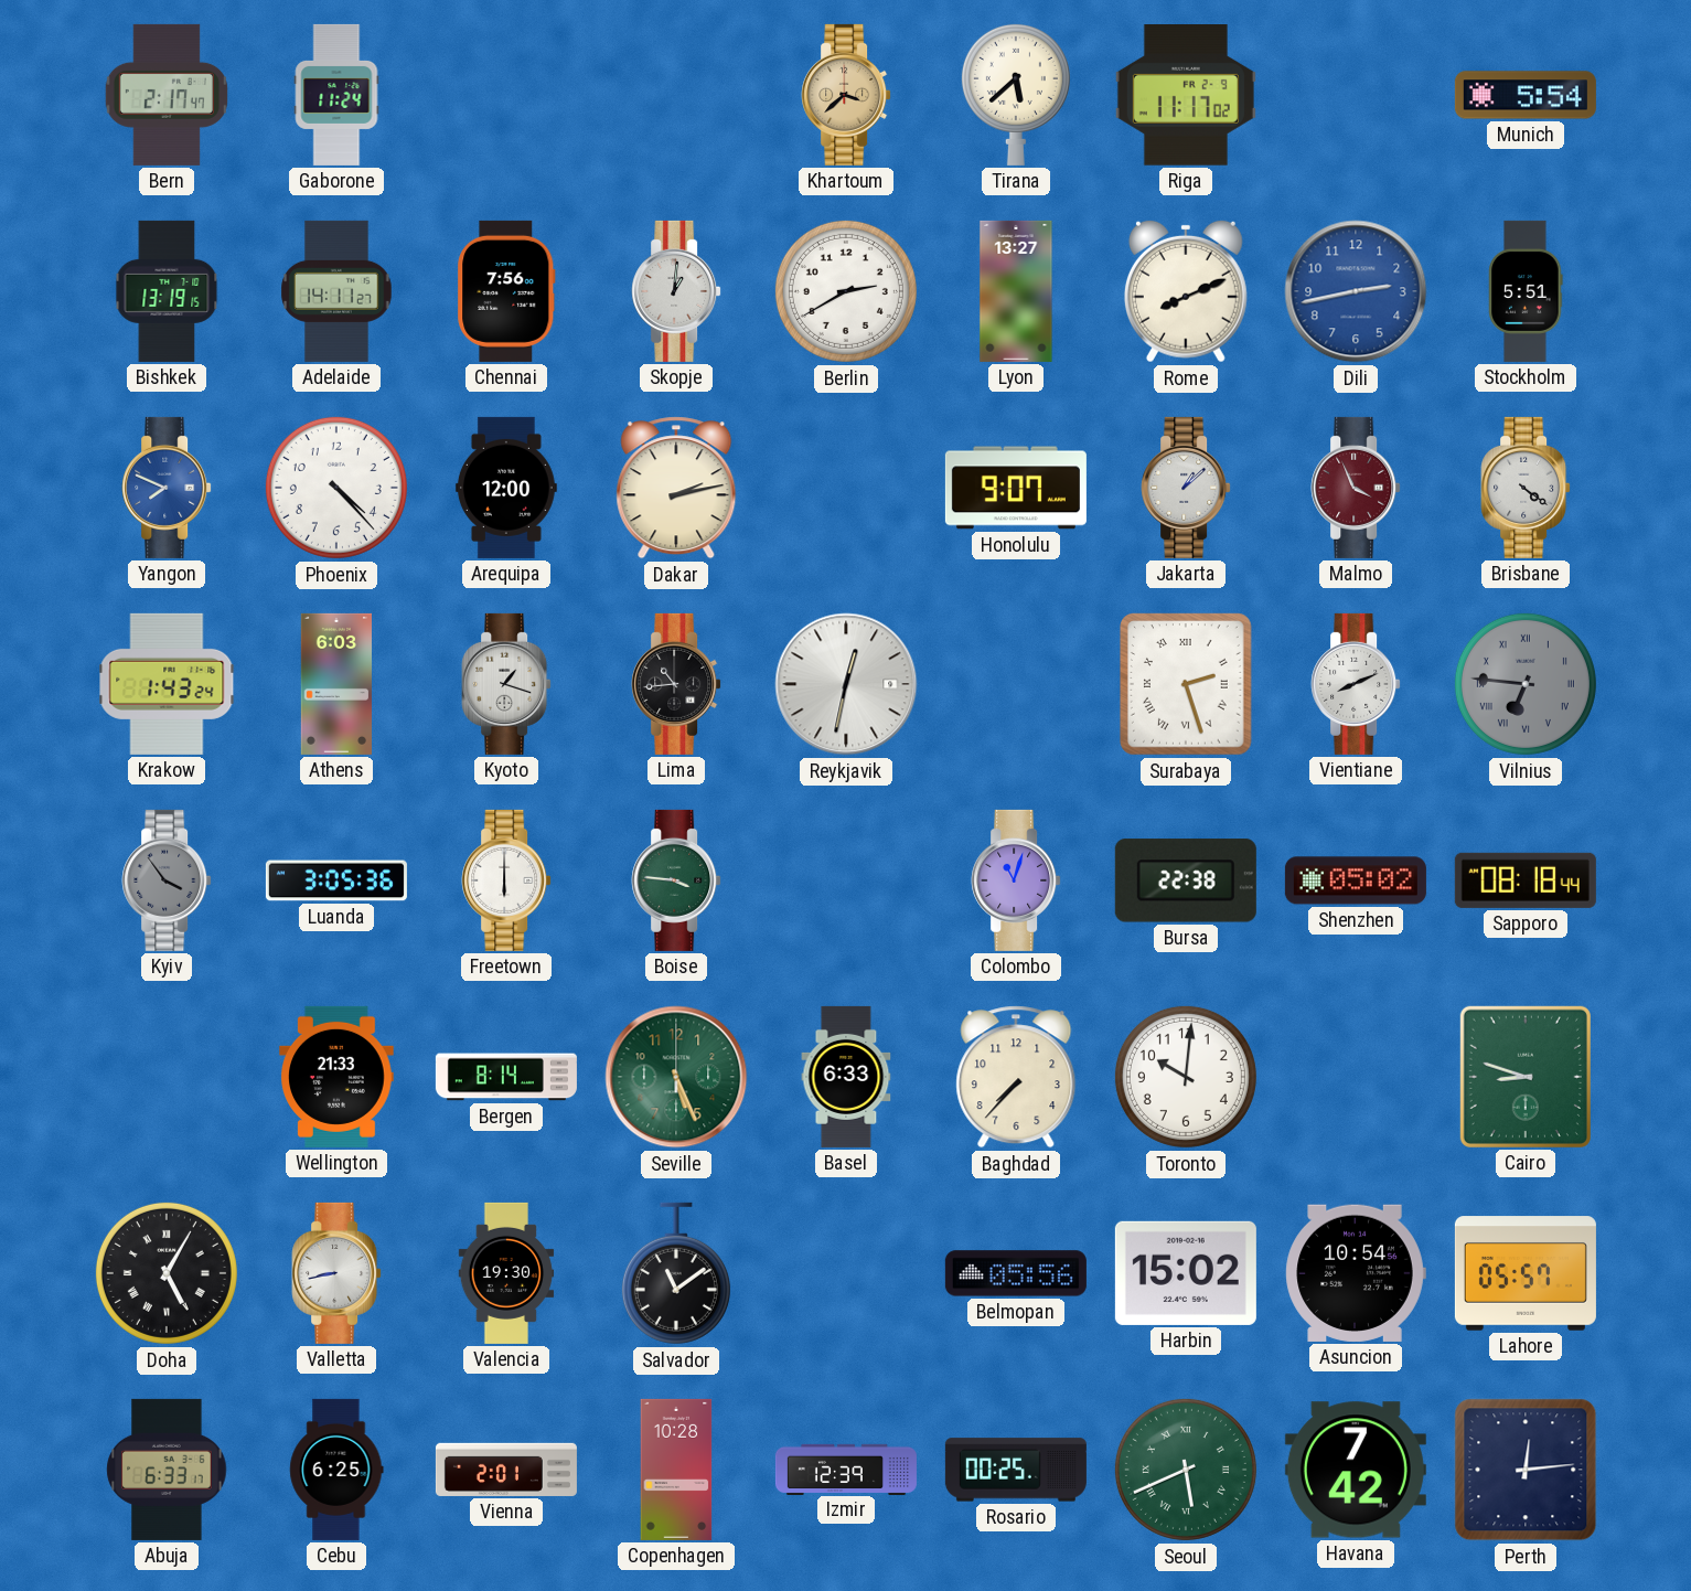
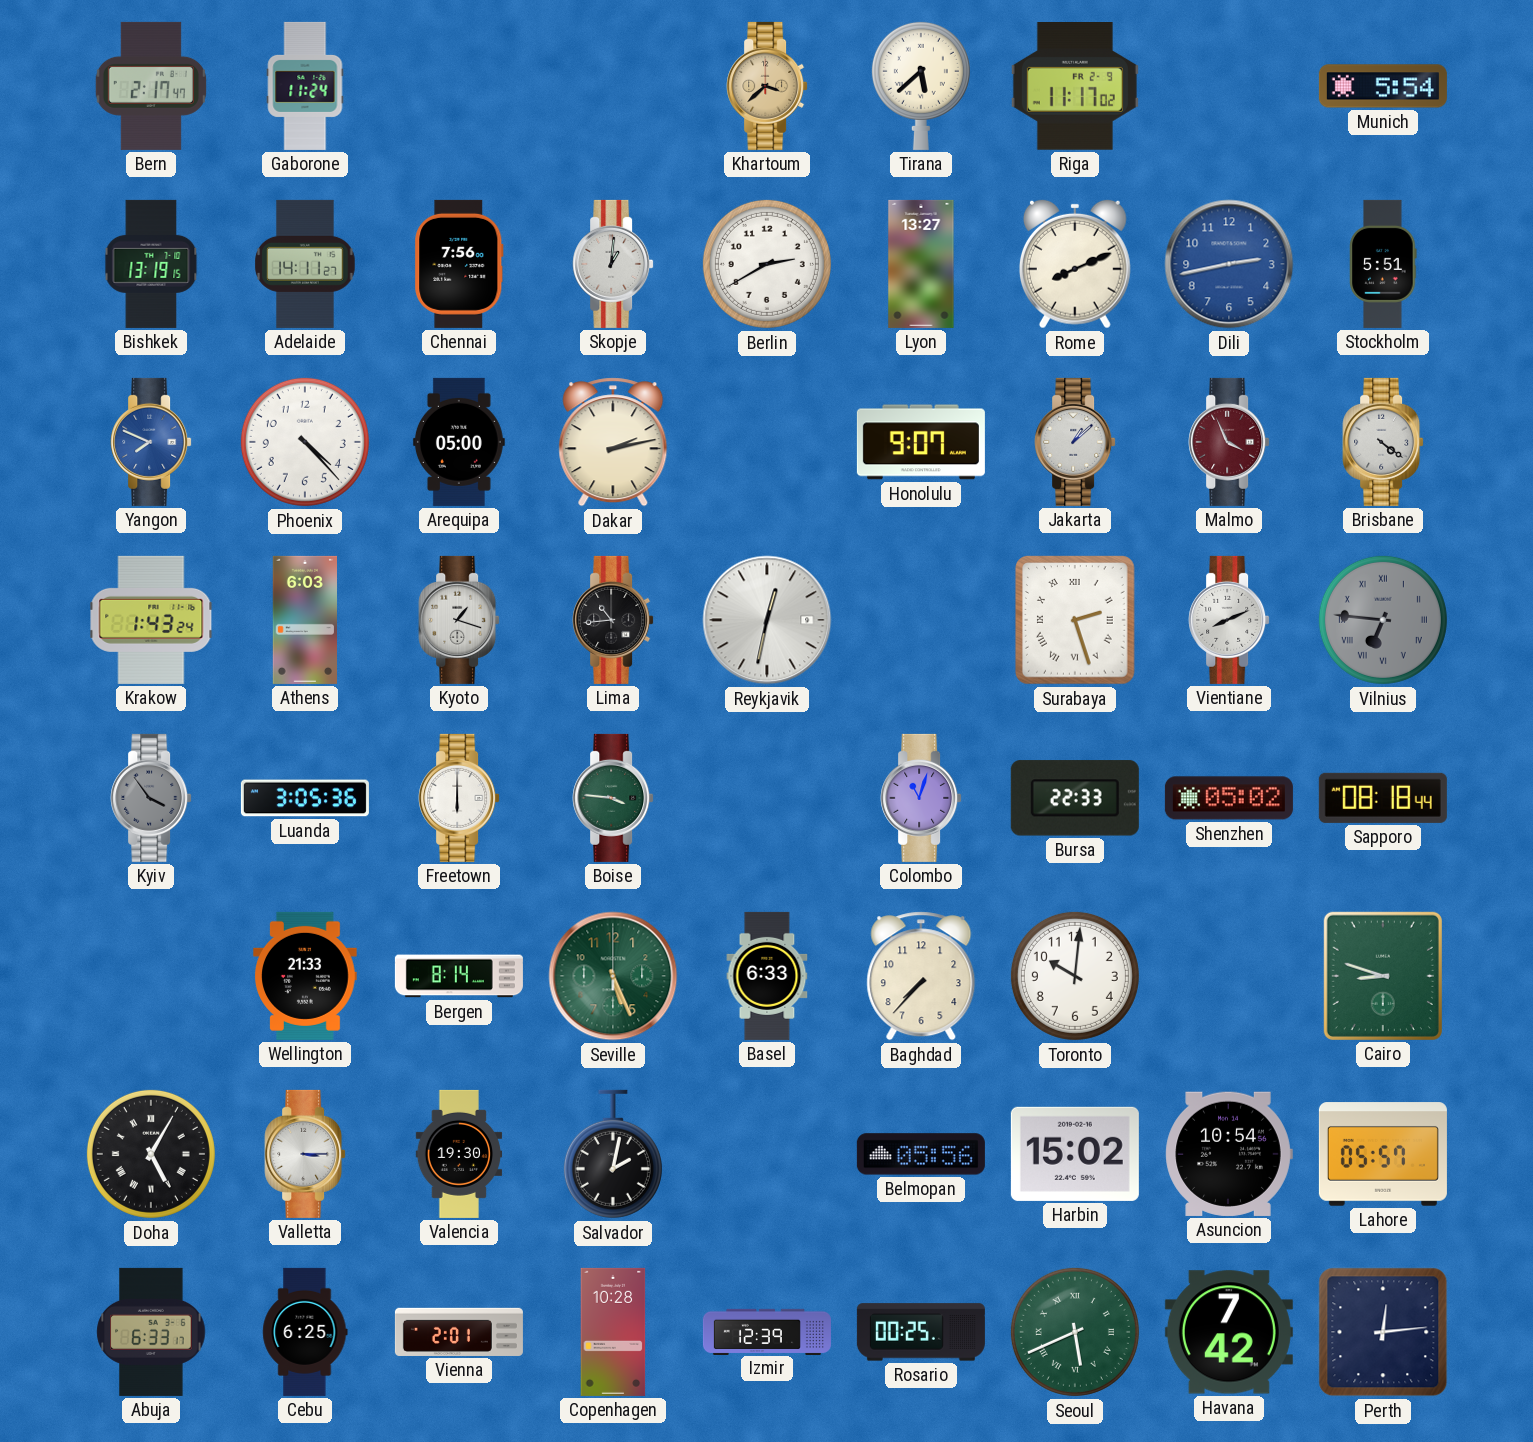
Arequipa: 12:00 -> 05:00 (459, 442)
Bursa: 22:38 -> 22:33 (1075, 798)
Valletta: 8:43 -> 3:15 (305, 1154)
Salvador: 11:09 -> 2:02 (613, 1154)
